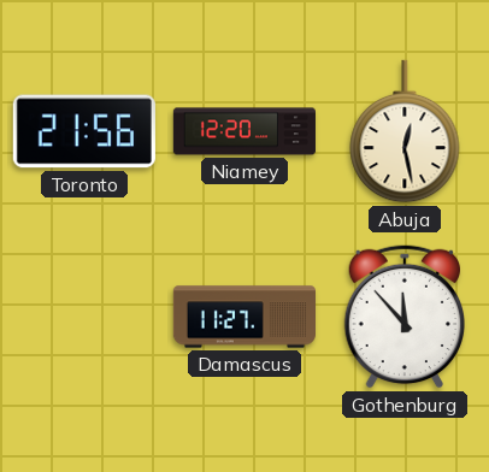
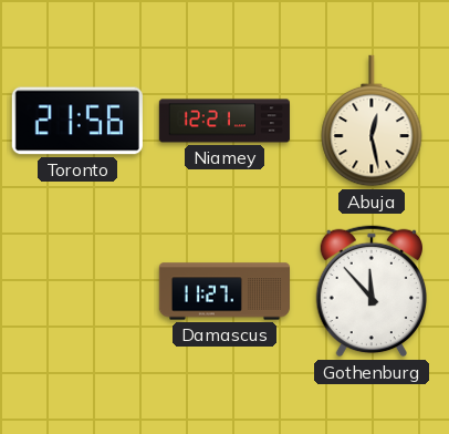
Niamey: 12:20 -> 12:21 (224, 121)
